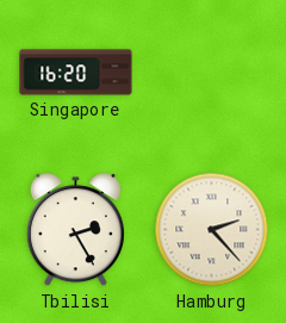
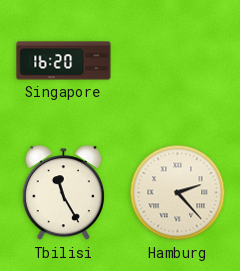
Tbilisi: 2:25 -> 11:25 (63, 193)
